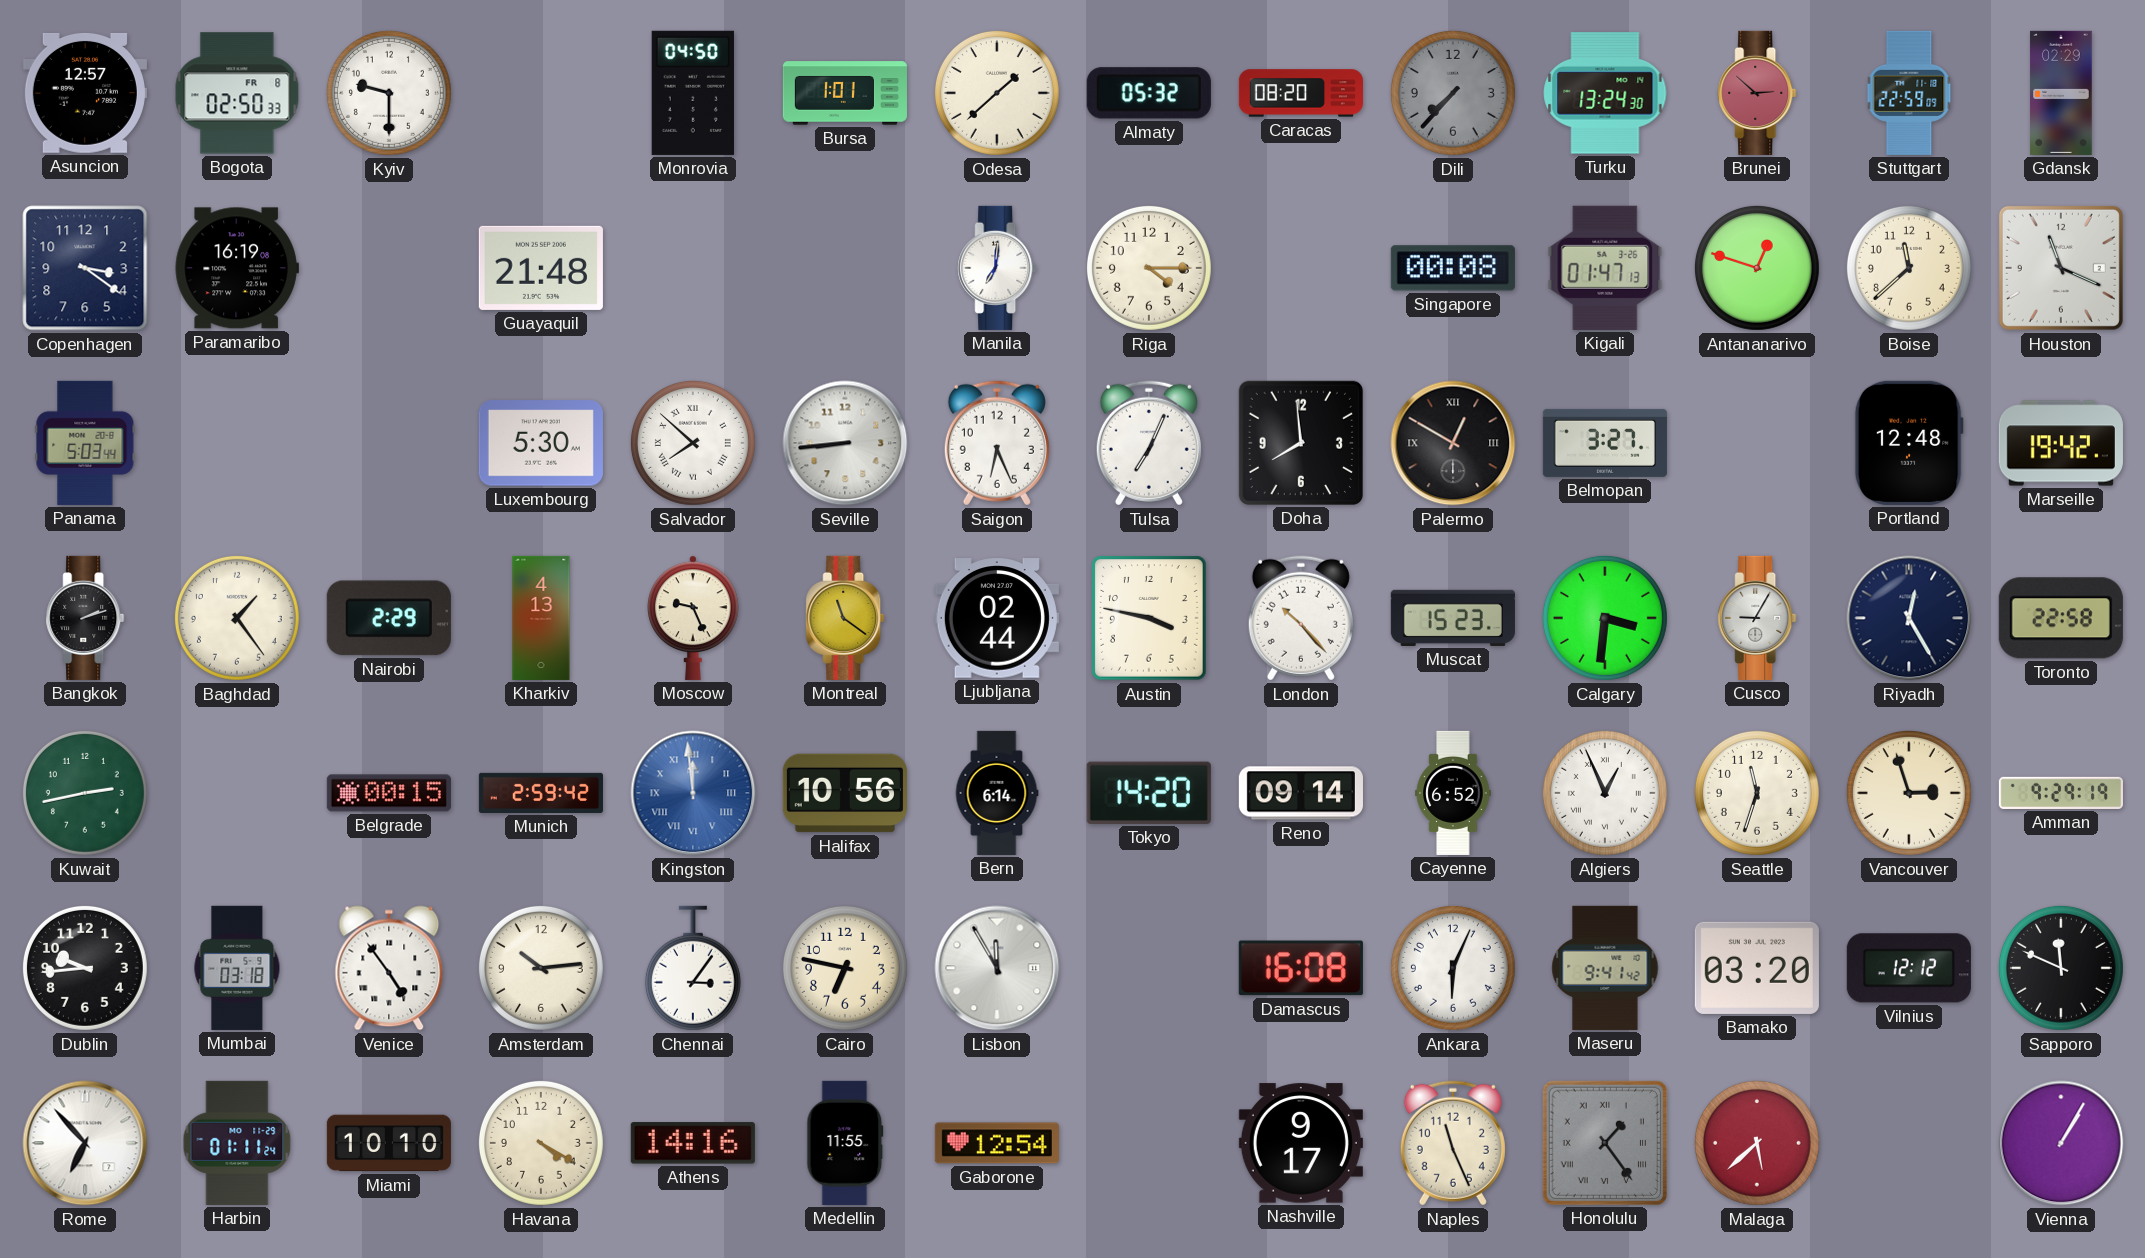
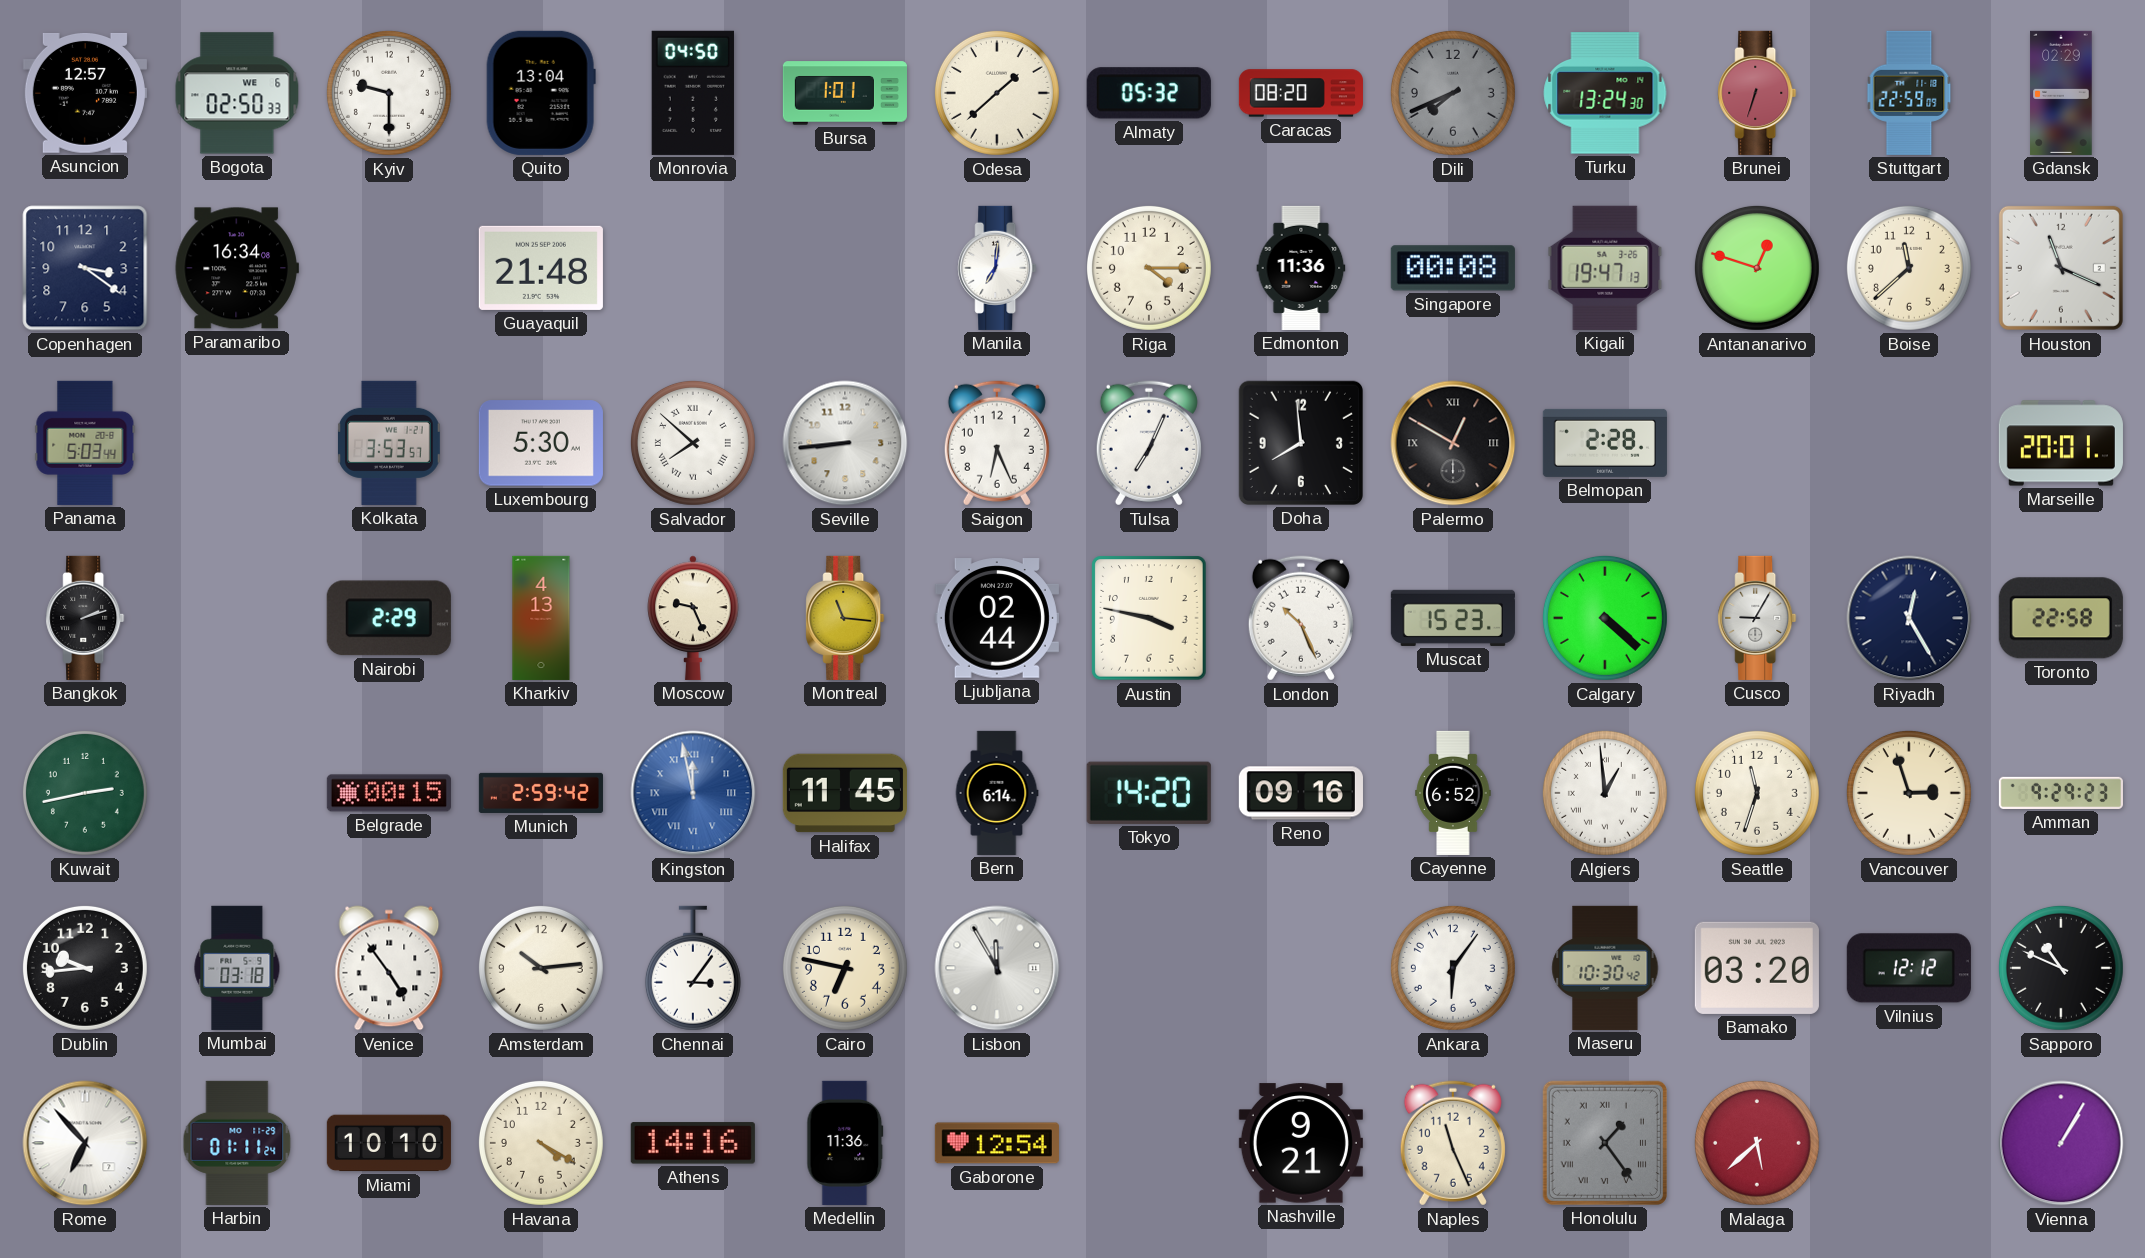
Bogota date: FR 8 -> WE 6 (237, 93)
Quito: none -> 13:04 (541, 93)
Dili: 7:37 -> 7:41 (1453, 93)
Brunei: 2:52 -> 6:33 (1757, 93)
Paramaribo: 16:19 -> 16:34 (237, 268)
Edmonton: none -> 11:36 (1301, 268)
Kigali: 01:47 -> 19:47 (1605, 268)
Kolkata: none -> 3:53 (389, 443)
Belmopan: 3:27 -> 2:28 (1605, 443)
Portland: 12:48 -> none (1909, 443)
Marseille: 19:42 -> 20:01 (2061, 443)
Baghdad: 1:24 -> none (237, 618)
Montreal: 11:21 -> 11:16 (845, 618)
London: 10:23 -> 10:26 (1301, 618)
Calgary: 3:31 -> 4:22 (1605, 618)
Kingston: 11:59 -> 11:58 (693, 793)
Halifax: 10:56 -> 11:45 (845, 793)
Reno: 09:14 -> 09:16 (1301, 793)
Algiers: 12:56 -> 12:59 (1605, 793)
Amman: 9:29:19 -> 9:29:23 (2061, 793)
Damascus: 16:08 -> none (1301, 968)
Ankara: 6:04 -> 6:06 (1453, 968)
Maseru: 9:41 -> 10:30 (1605, 968)
Sapporo: 11:49 -> 10:49 (2061, 968)
Medellin: 11:55 -> 11:36 (845, 1143)
Nashville: 9:17 -> 9:21 (1301, 1143)
